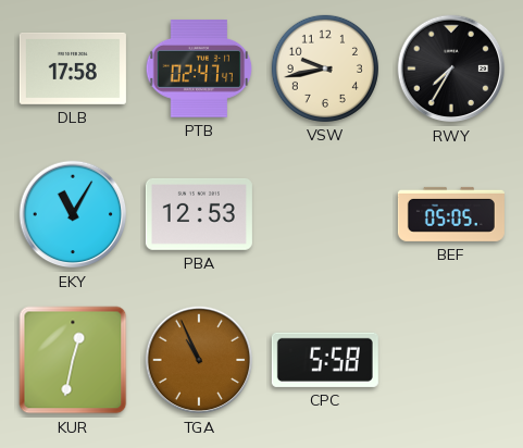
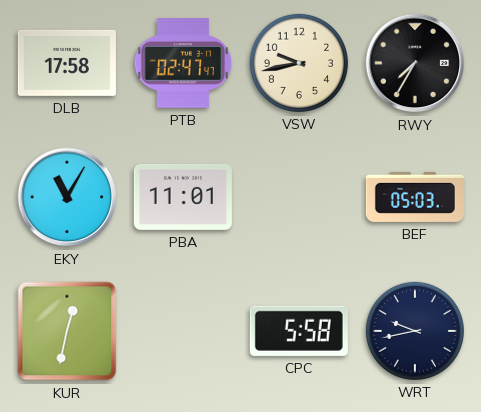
PBA: 12:53 -> 11:01 (183, 197)
BEF: 05:05 -> 05:03 (415, 197)
TGA: 10:56 -> none (199, 360)
WRT: none -> 9:43 (415, 331)
